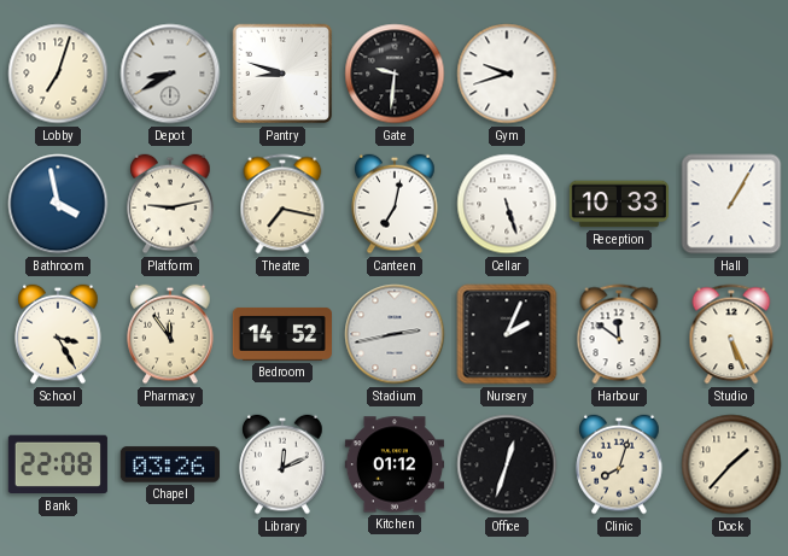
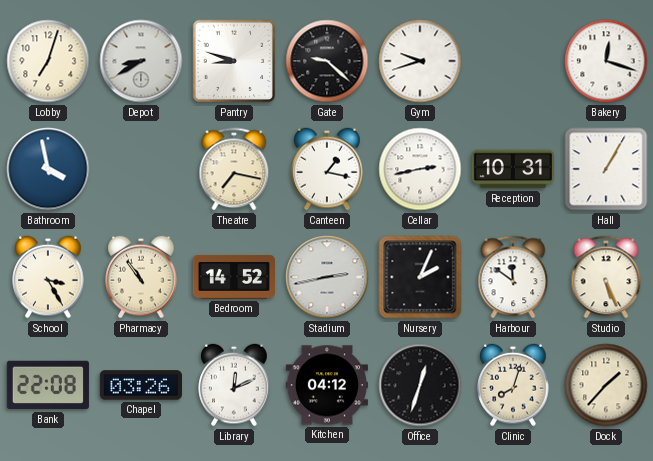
Gate: 9:31 -> 9:22 (327, 61)
Bakery: none -> 12:18 (606, 61)
Platform: 9:13 -> none (170, 204)
Canteen: 7:02 -> 1:17 (327, 169)
Cellar: 5:27 -> 2:43 (420, 169)
Reception: 10:33 -> 10:31 (513, 169)
Pharmacy: 11:54 -> 10:54 (141, 277)
Kitchen: 01:12 -> 04:12 (327, 385)
